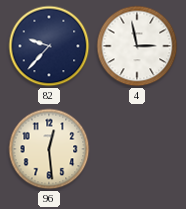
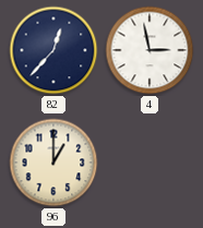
82: 9:37 -> 12:37 (53, 50)
96: 12:29 -> 1:00 (53, 163)
